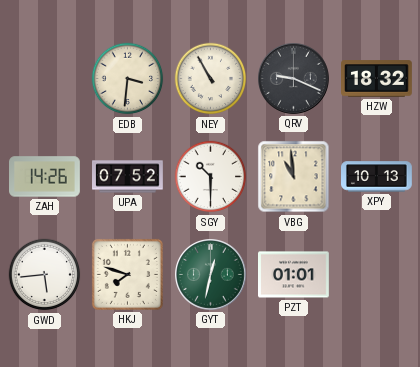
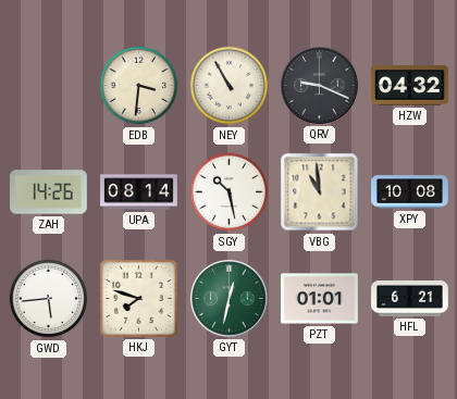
HZW: 18:32 -> 04:32 (410, 86)
UPA: 07:52 -> 08:14 (139, 192)
SGY: 10:30 -> 10:28 (230, 192)
XPY: 10:13 -> 10:08 (410, 192)
HFL: none -> 6:21 (410, 298)
